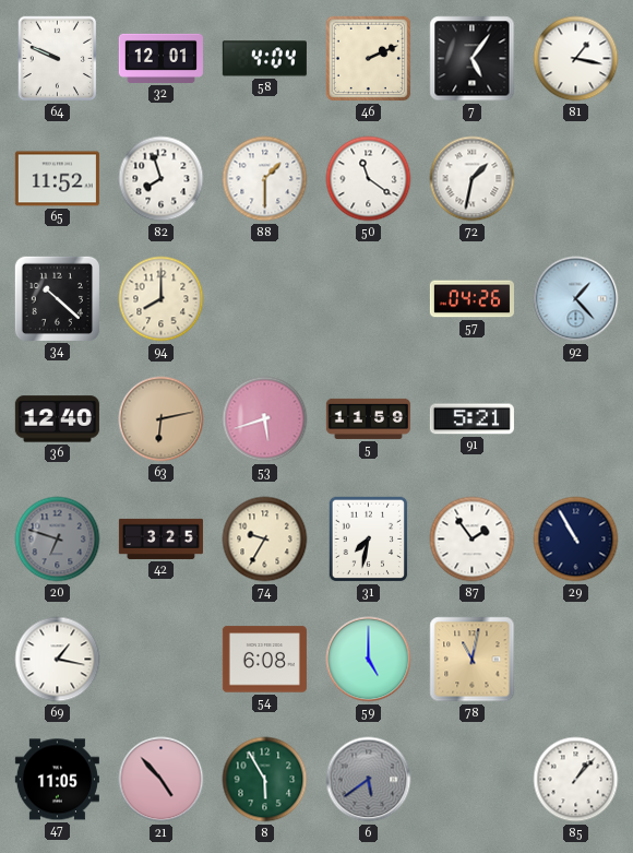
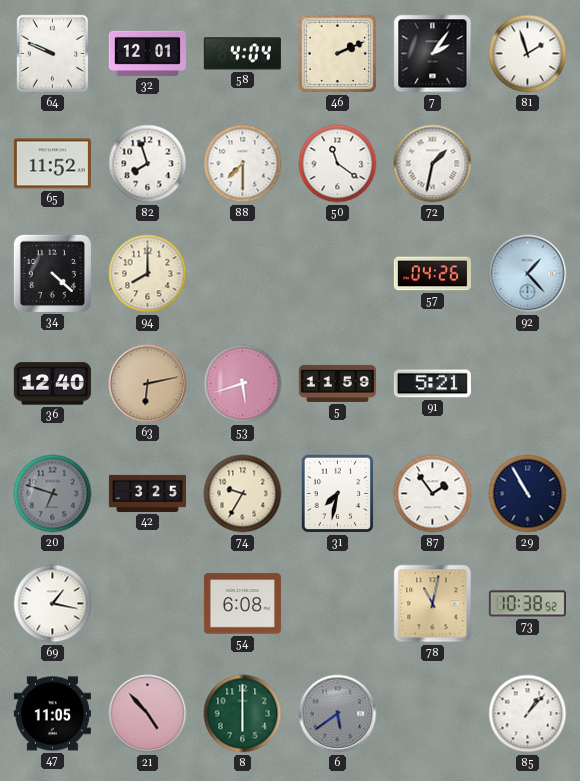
7: 5:06 -> 2:06 (433, 54)
81: 1:17 -> 1:57 (528, 54)
88: 1:30 -> 7:30 (243, 164)
34: 10:22 -> 4:22 (52, 273)
59: 5:00 -> none (369, 660)
73: none -> 10:38 (527, 604)
8: 5:55 -> 6:00 (243, 714)
